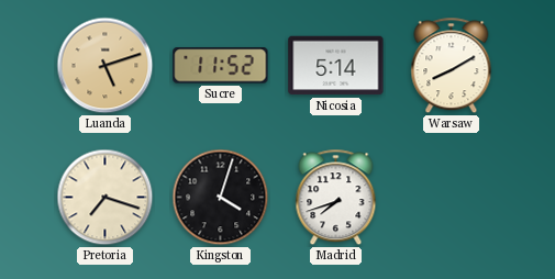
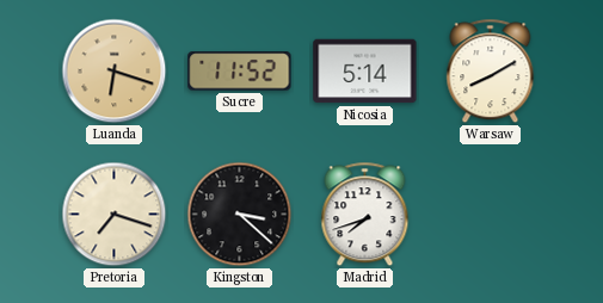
Luanda: 5:12 -> 6:18 (115, 72)
Kingston: 4:03 -> 3:22 (240, 215)
